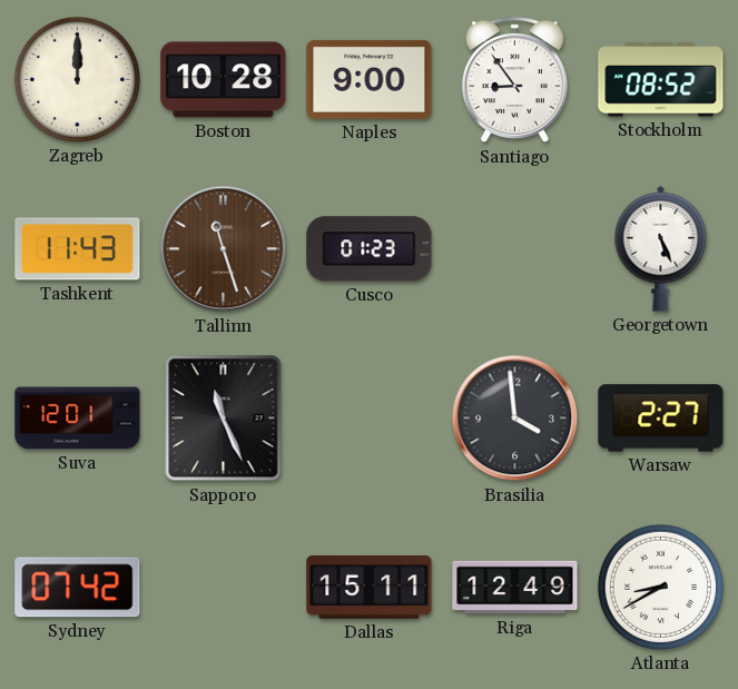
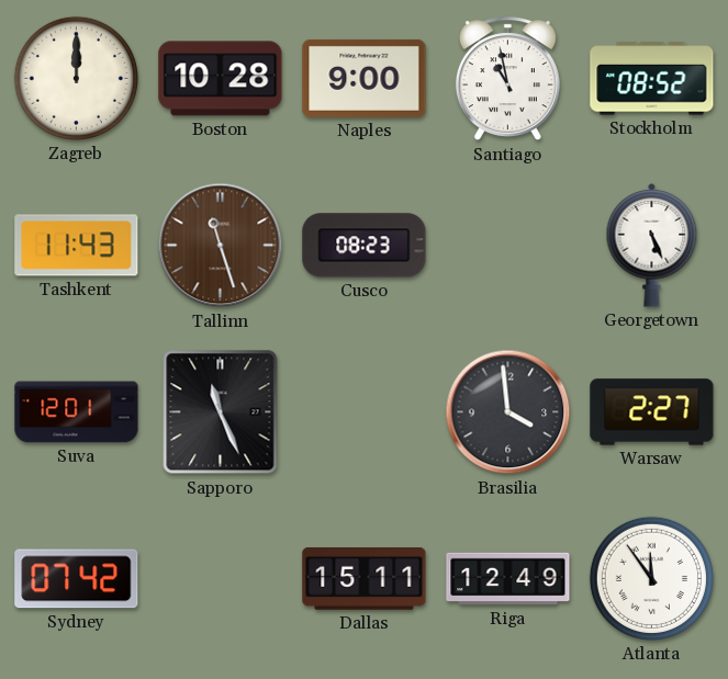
Santiago: 8:54 -> 10:58 (507, 79)
Cusco: 01:23 -> 08:23 (365, 246)
Atlanta: 8:40 -> 11:54 (651, 578)
